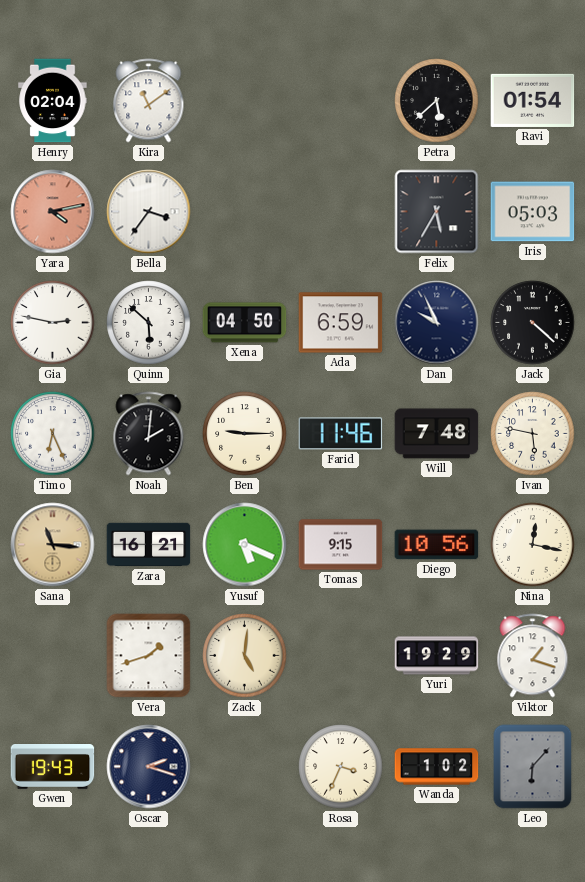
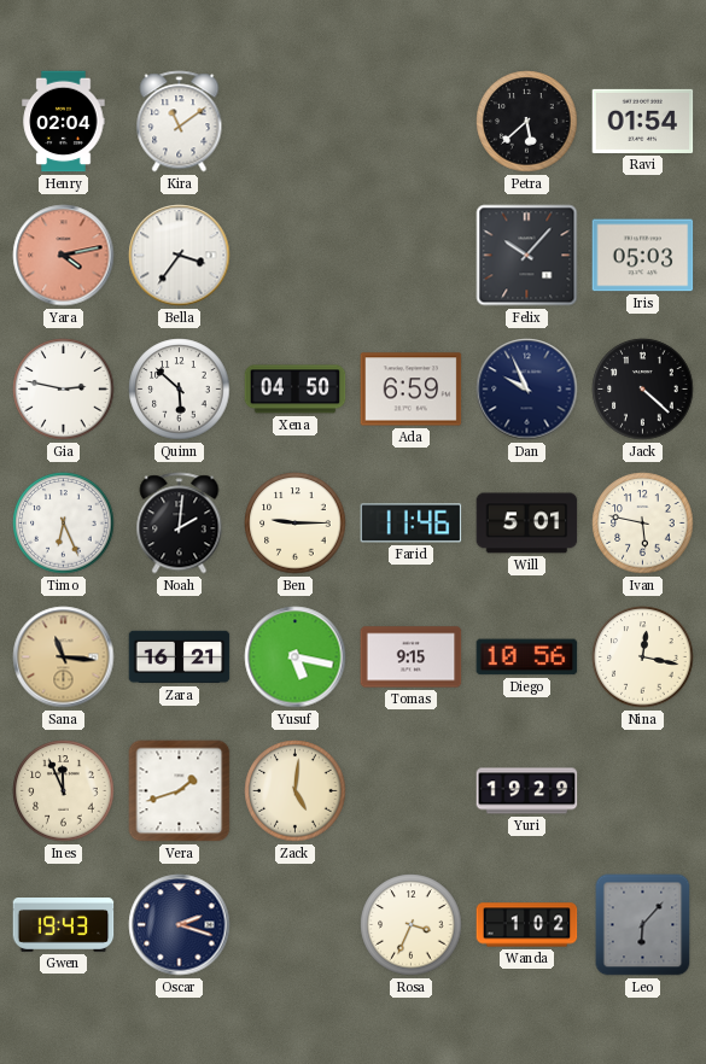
Felix: 5:35 -> 10:07 (527, 256)
Will: 7:48 -> 5:01 (527, 524)
Yusuf: 5:19 -> 5:17 (296, 657)
Ines: none -> 11:56 (64, 791)
Viktor: 1:18 -> none (533, 656)
